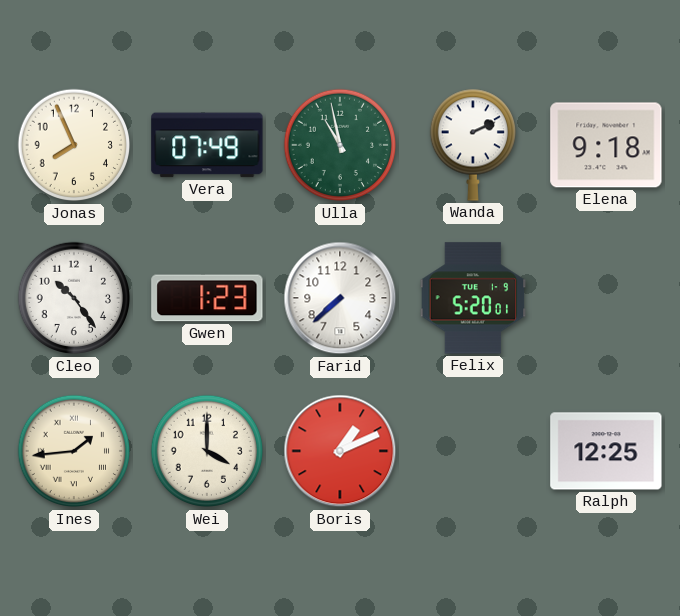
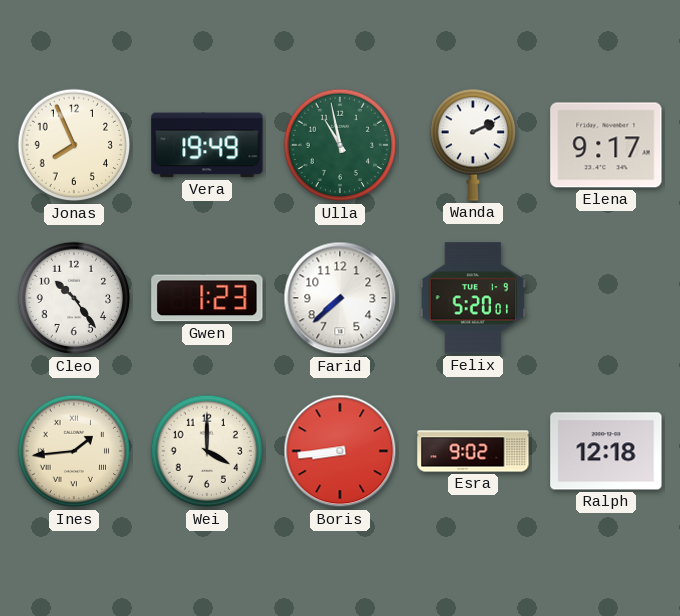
Vera: 07:49 -> 19:49 (207, 145)
Elena: 9:18 -> 9:17 (606, 145)
Boris: 1:11 -> 8:44 (340, 451)
Esra: none -> 9:02 (473, 451)
Ralph: 12:25 -> 12:18 (606, 451)
